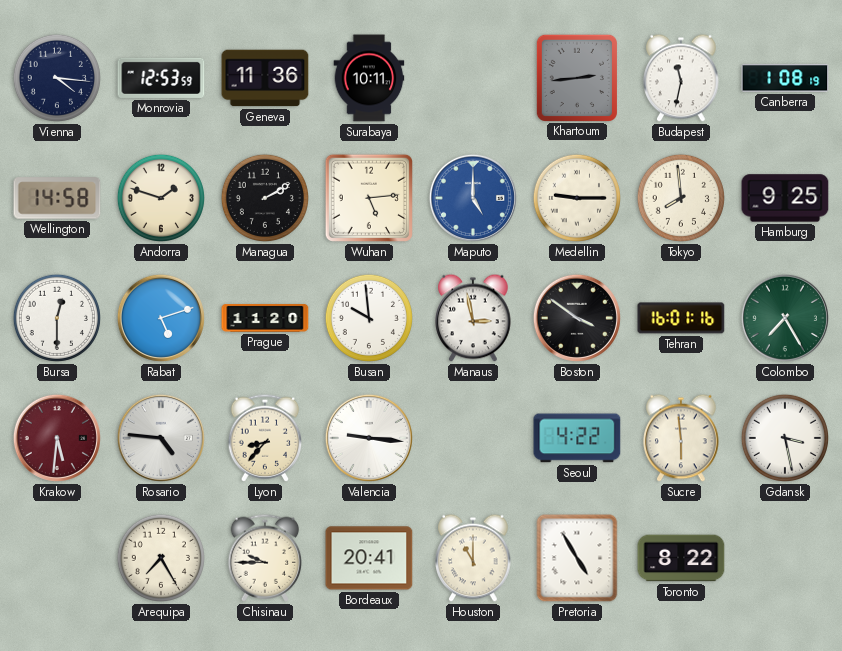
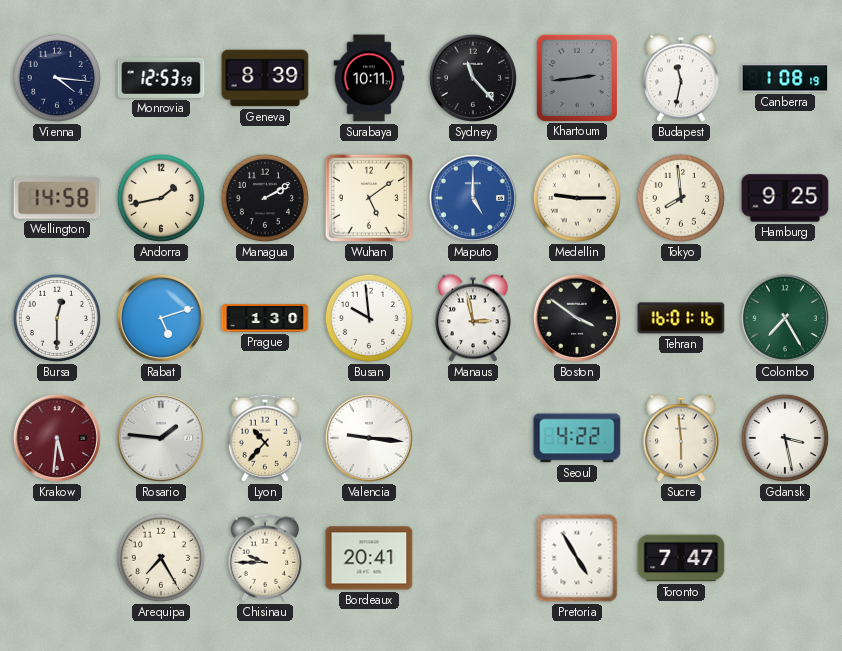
Geneva: 11:36 -> 8:39 (265, 78)
Sydney: none -> 11:23 (473, 78)
Andorra: 1:48 -> 1:43 (161, 198)
Wuhan: 5:14 -> 5:09 (369, 198)
Prague: 11:20 -> 1:30 (265, 319)
Rosario: 4:46 -> 1:46 (161, 438)
Lyon: 8:37 -> 10:37 (265, 438)
Houston: 11:00 -> none (473, 558)
Toronto: 8:22 -> 7:47 (681, 558)
